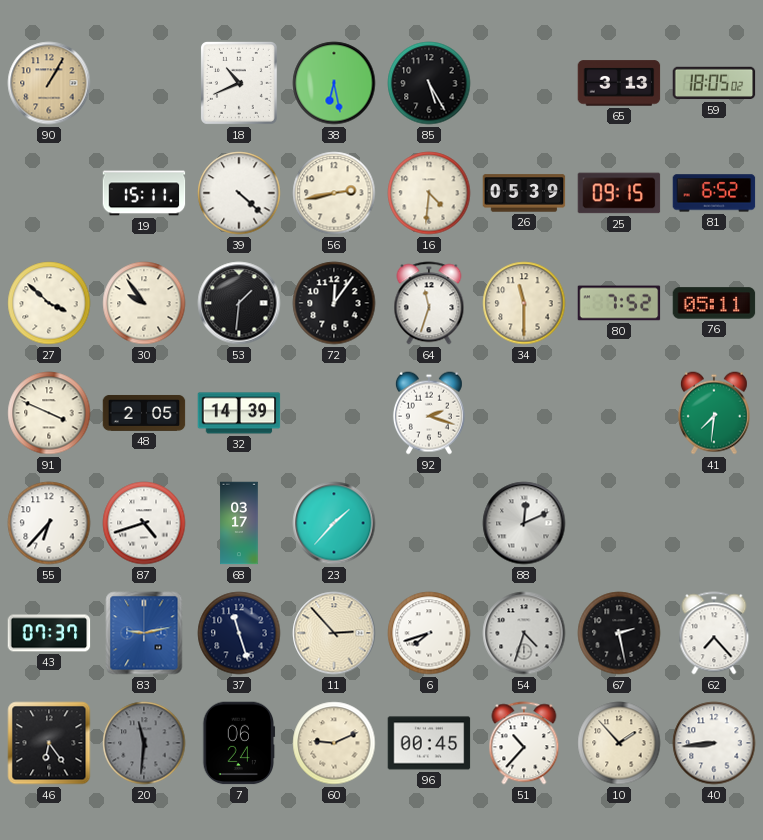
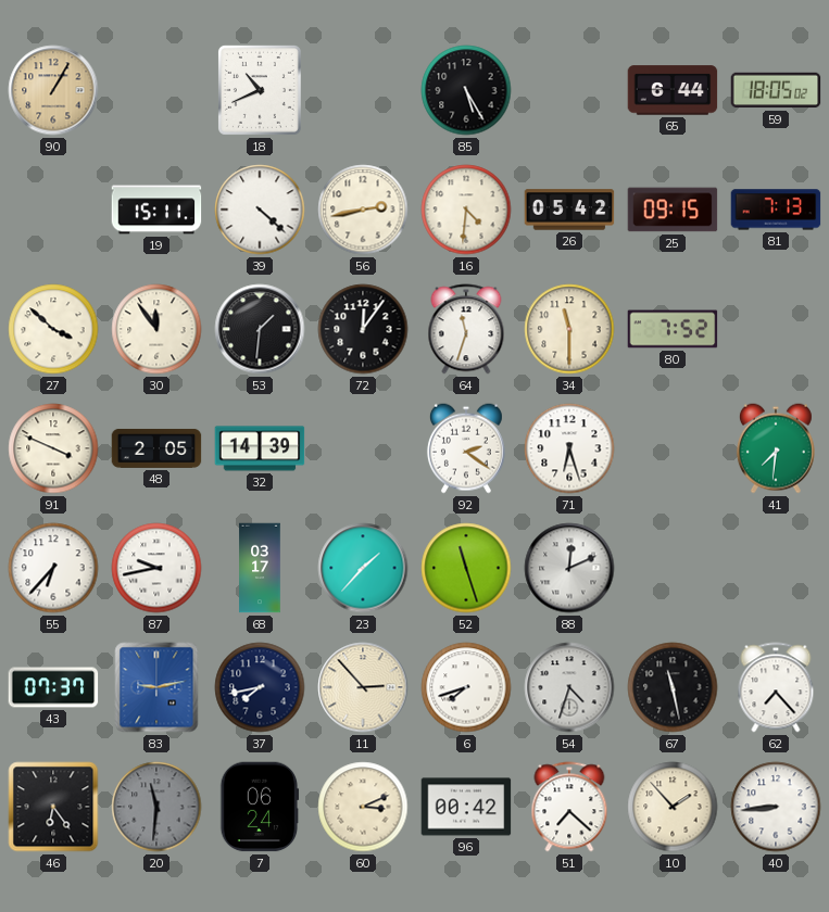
38: 6:28 -> none (334, 83)
65: 3:13 -> 6:44 (673, 90)
26: 05:39 -> 05:42 (569, 210)
81: 6:52 -> 7:13 (776, 210)
30: 9:54 -> 11:54 (156, 329)
76: 05:11 -> none (714, 303)
92: 2:18 -> 2:21 (466, 448)
71: none -> 6:27 (569, 448)
87: 4:42 -> 9:43 (156, 568)
52: none -> 11:27 (466, 568)
37: 11:27 -> 7:43 (260, 687)
67: 2:28 -> 11:28 (673, 687)
60: 9:11 -> 3:11 (363, 807)
96: 00:45 -> 00:42 (466, 807)
51: 10:37 -> 7:22 (569, 807)
